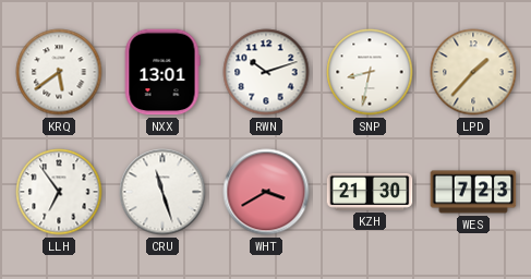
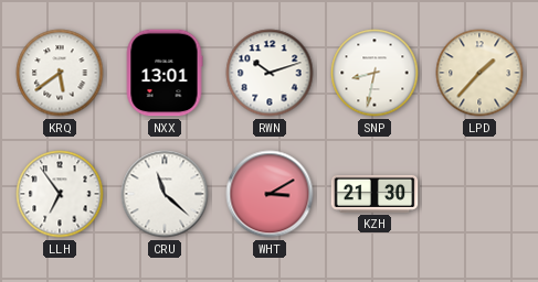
CRU: 11:27 -> 11:22 (165, 194)
WHT: 3:40 -> 3:10 (270, 194)
WES: 7:23 -> none (473, 192)
